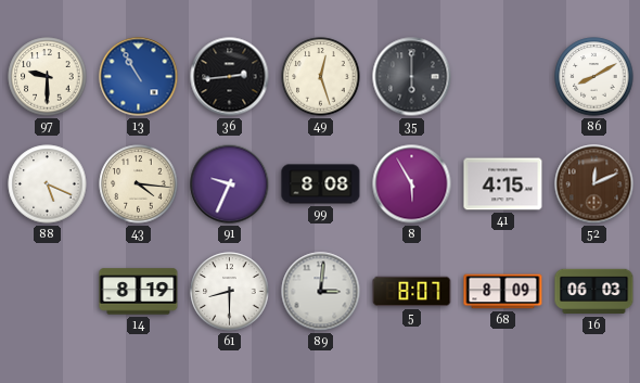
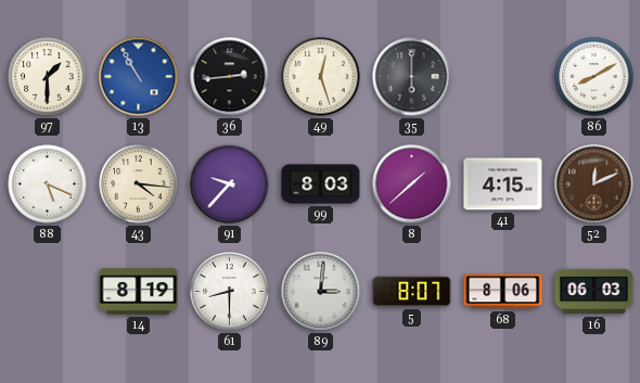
97: 9:30 -> 1:30 (48, 77)
91: 9:34 -> 9:37 (230, 184)
99: 8:08 -> 8:03 (321, 184)
8: 5:55 -> 1:38 (412, 184)
68: 8:09 -> 8:06 (503, 292)
